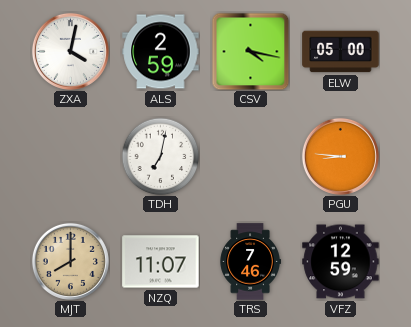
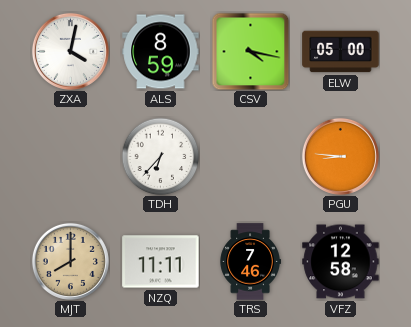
ALS: 2:59 -> 8:59 (161, 52)
TDH: 7:02 -> 6:37 (160, 156)
NZQ: 11:07 -> 11:11 (161, 262)
VFZ: 12:59 -> 12:58 (341, 262)
